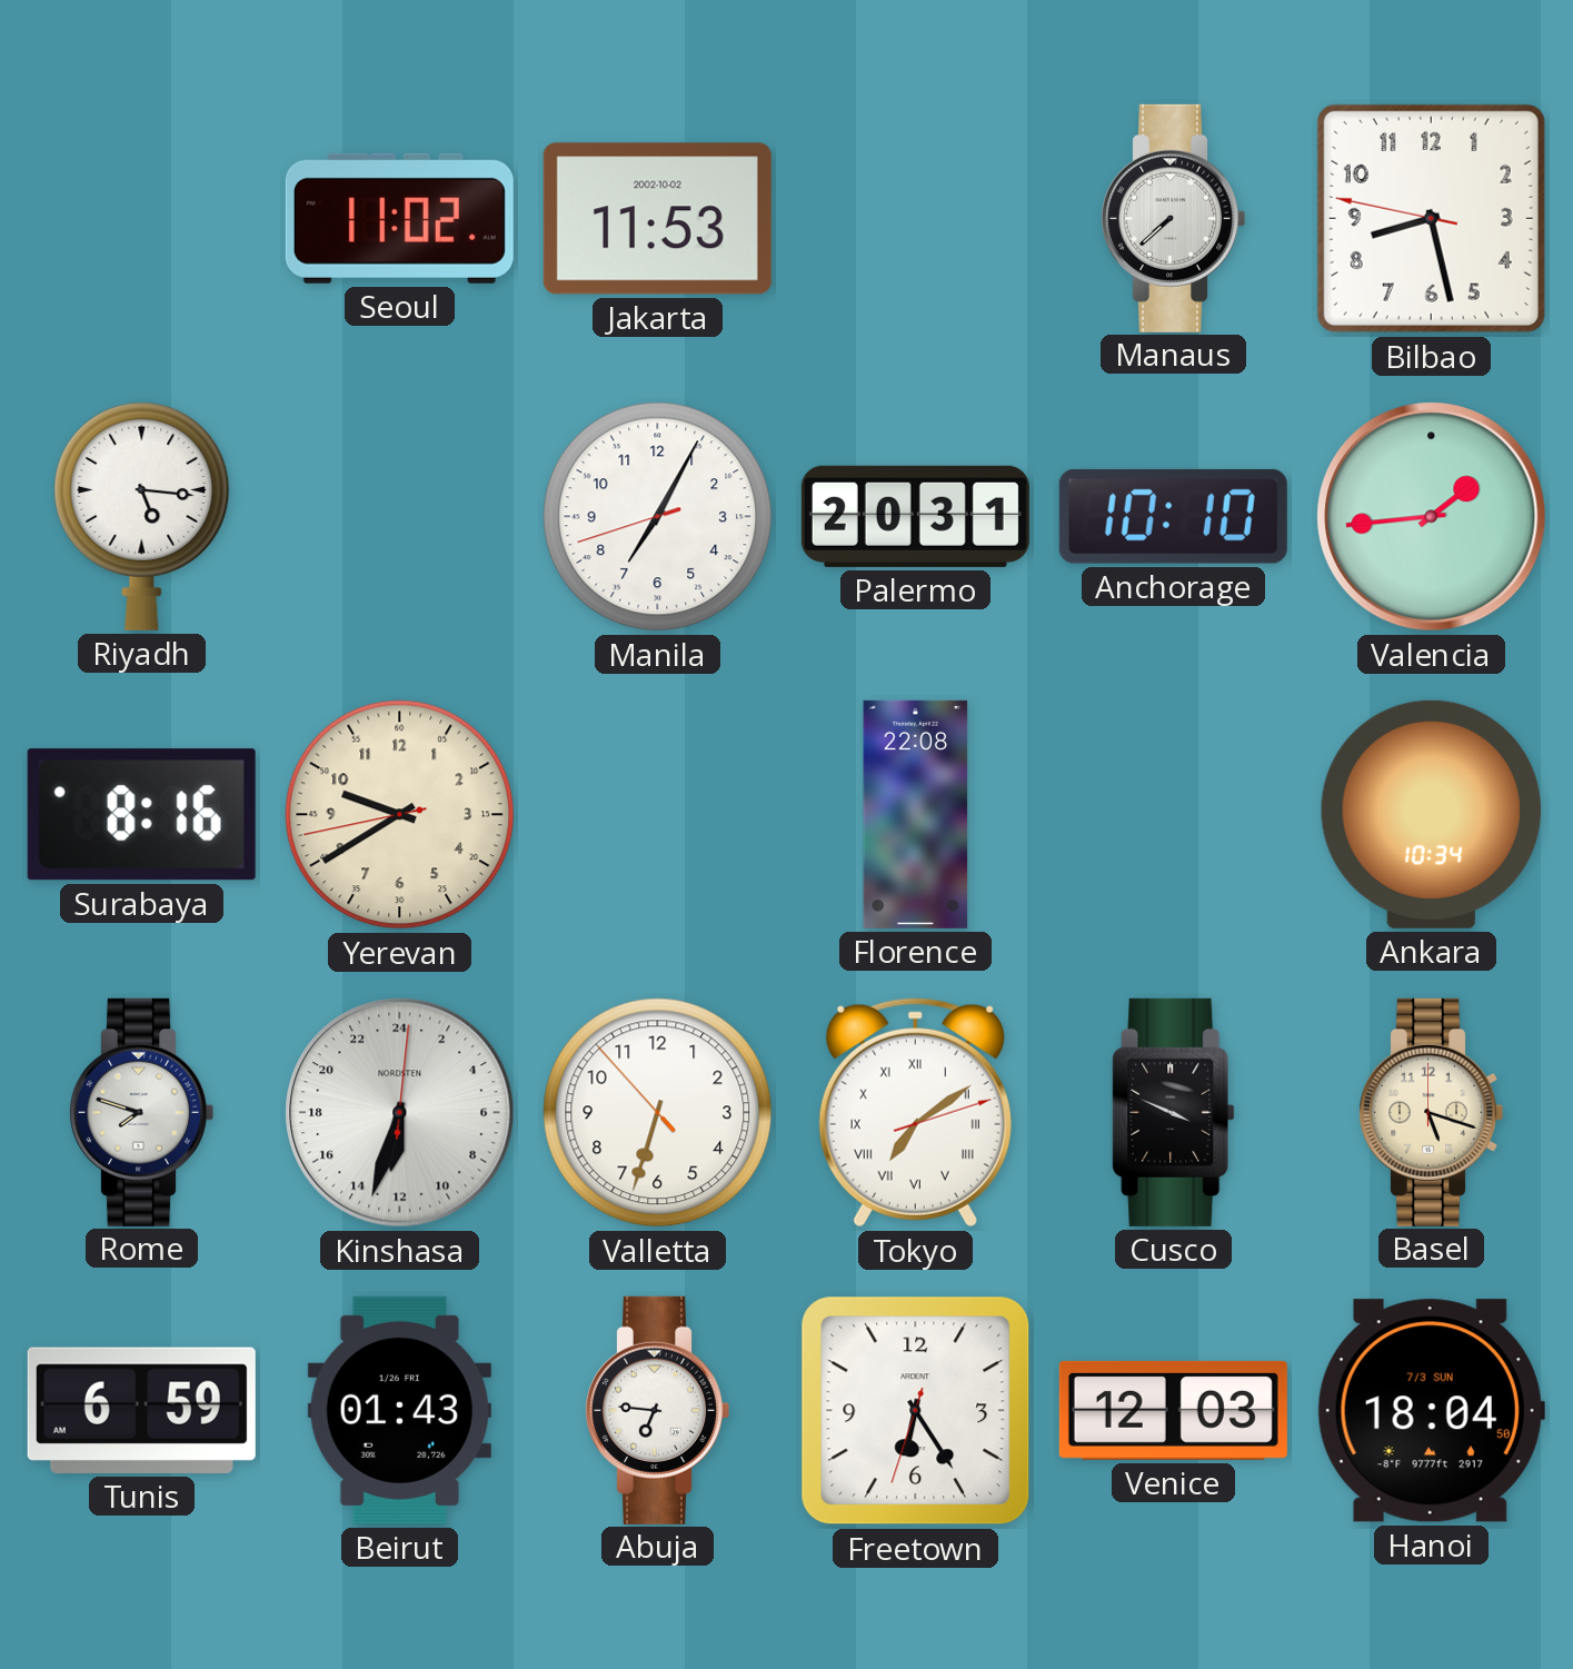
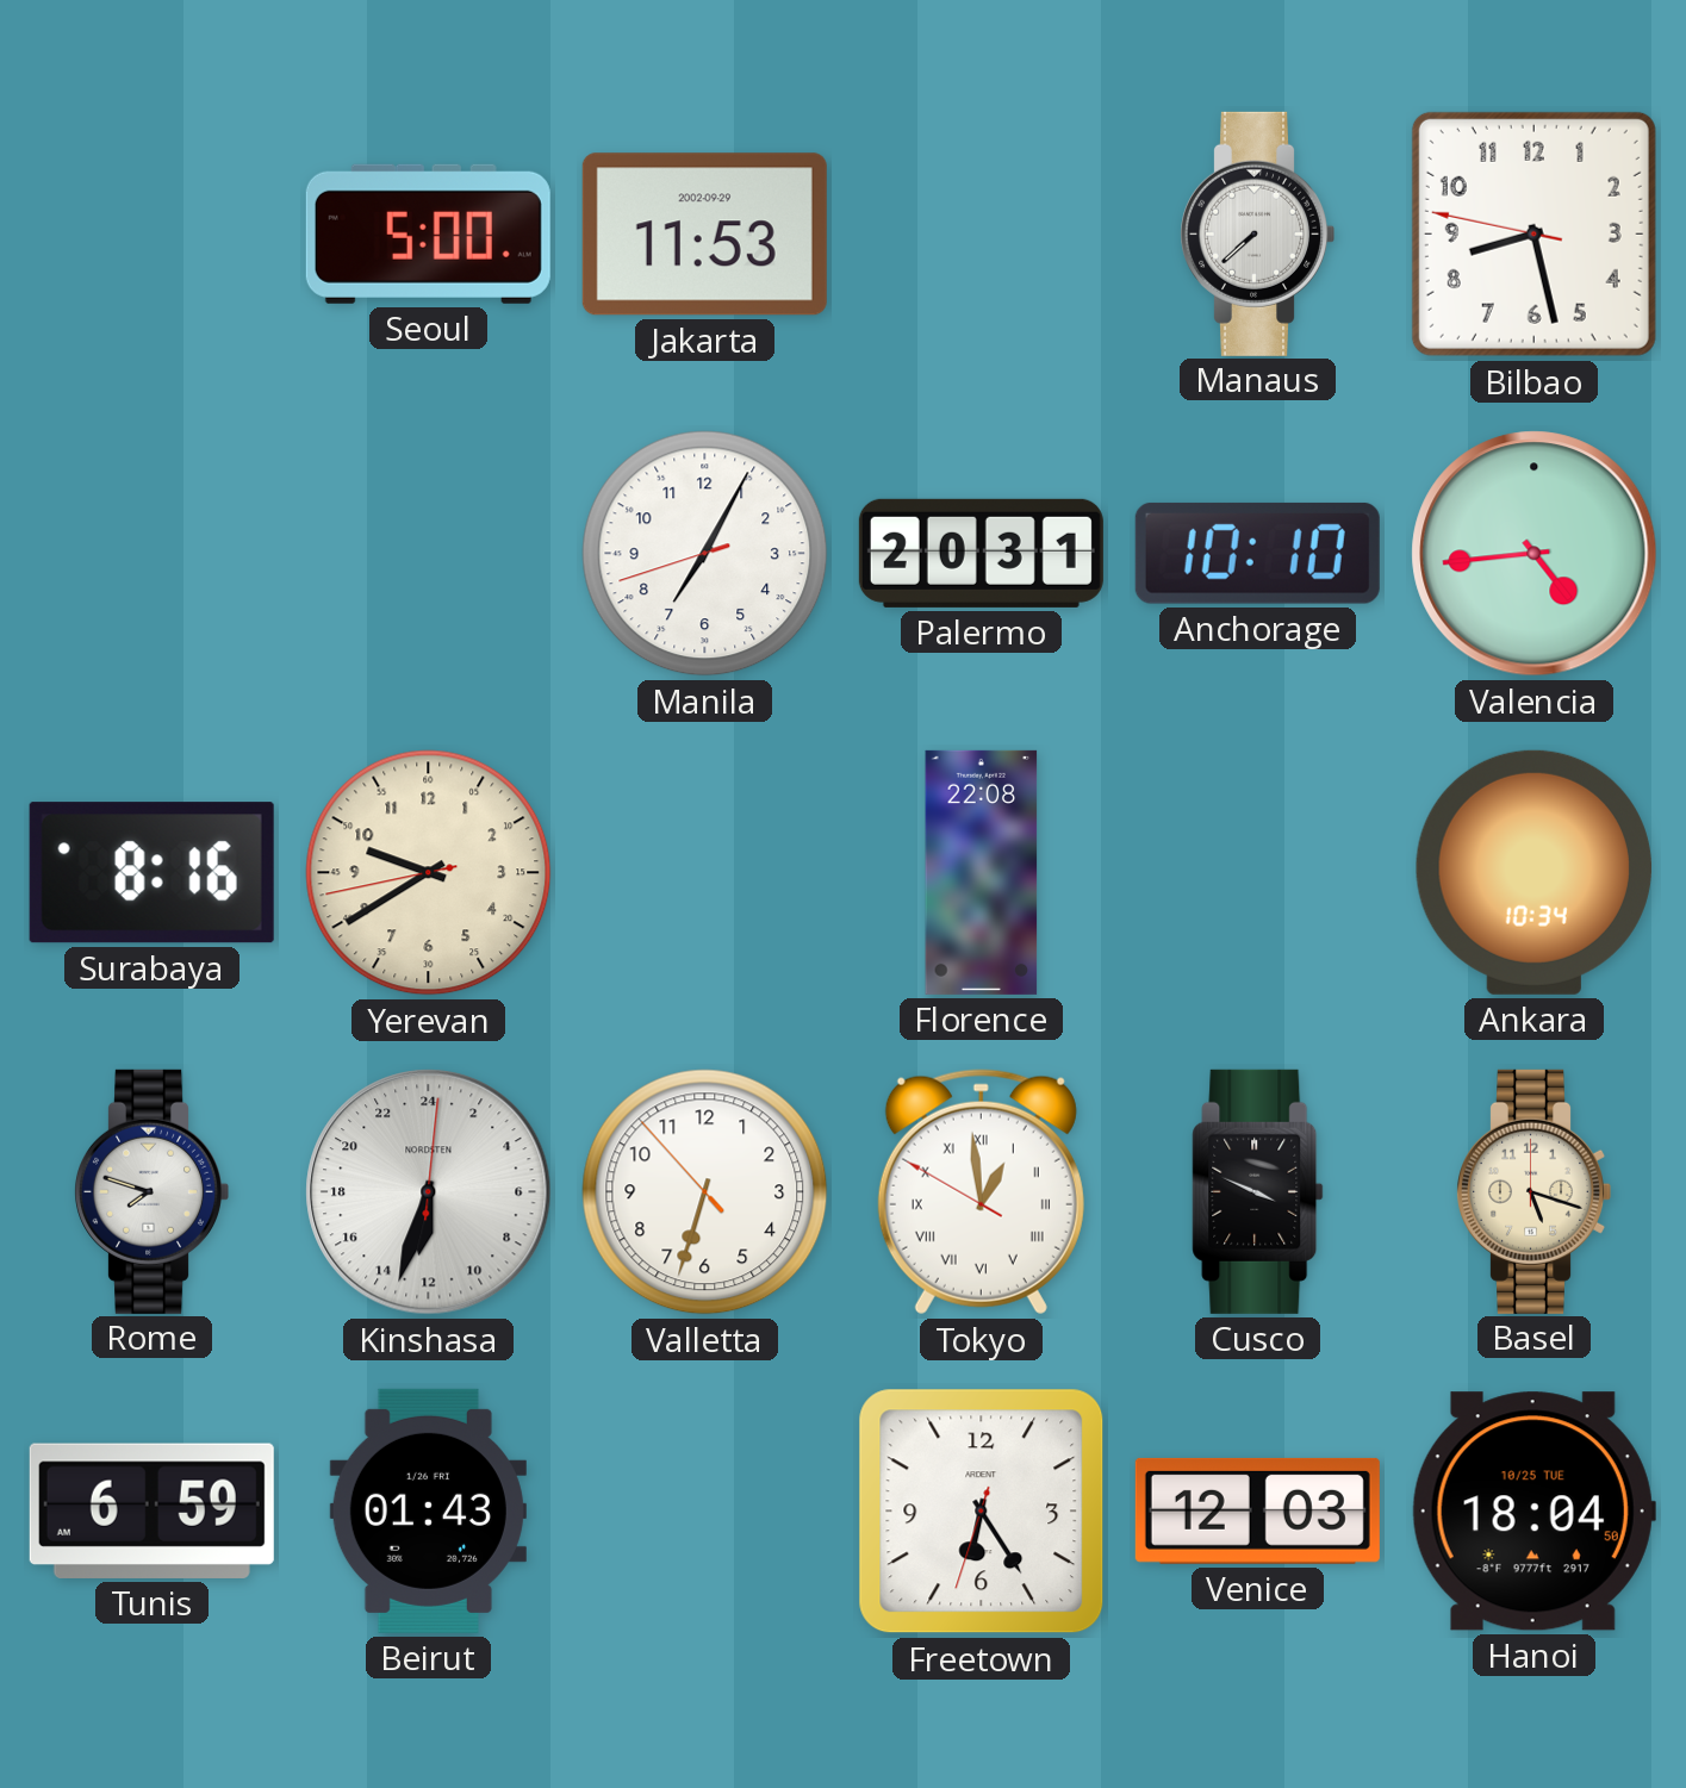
Seoul: 11:02 -> 5:00 (428, 233)
Jakarta date: 2002-10-02 -> 2002-09-29 (704, 235)
Riyadh: 5:16 -> none (142, 517)
Valencia: 1:44 -> 4:44 (1535, 554)
Tokyo: 7:09 -> 12:58 (981, 1192)
Abuja: 6:46 -> none (657, 1410)
Hanoi date: 7/3 SUN -> 10/25 TUE (1533, 1512)
